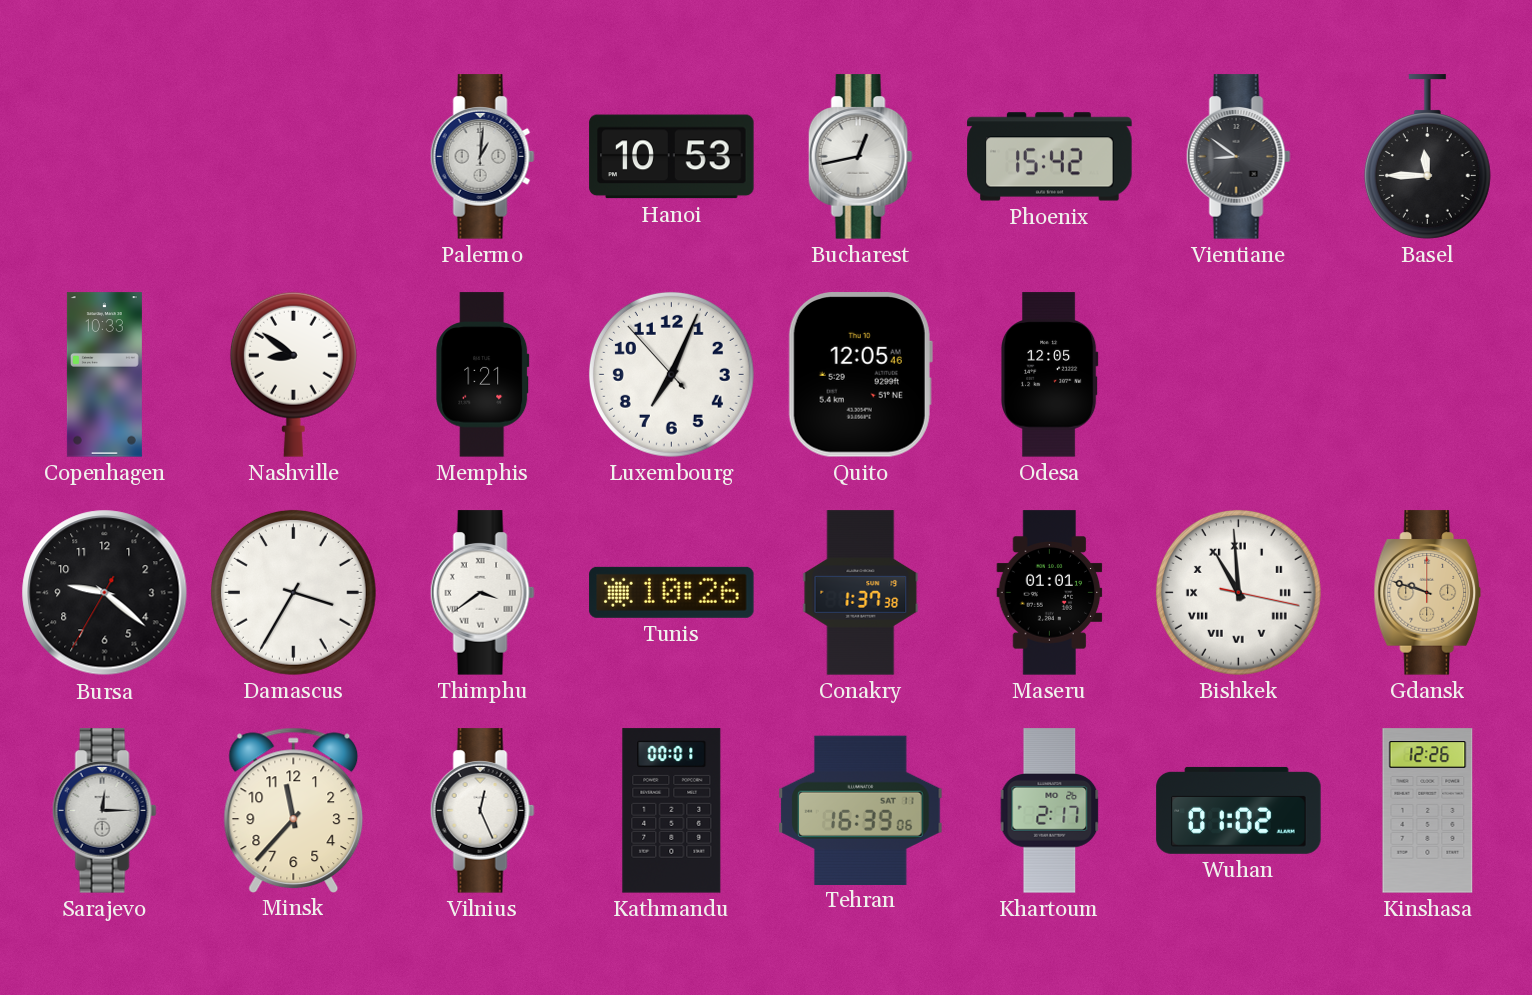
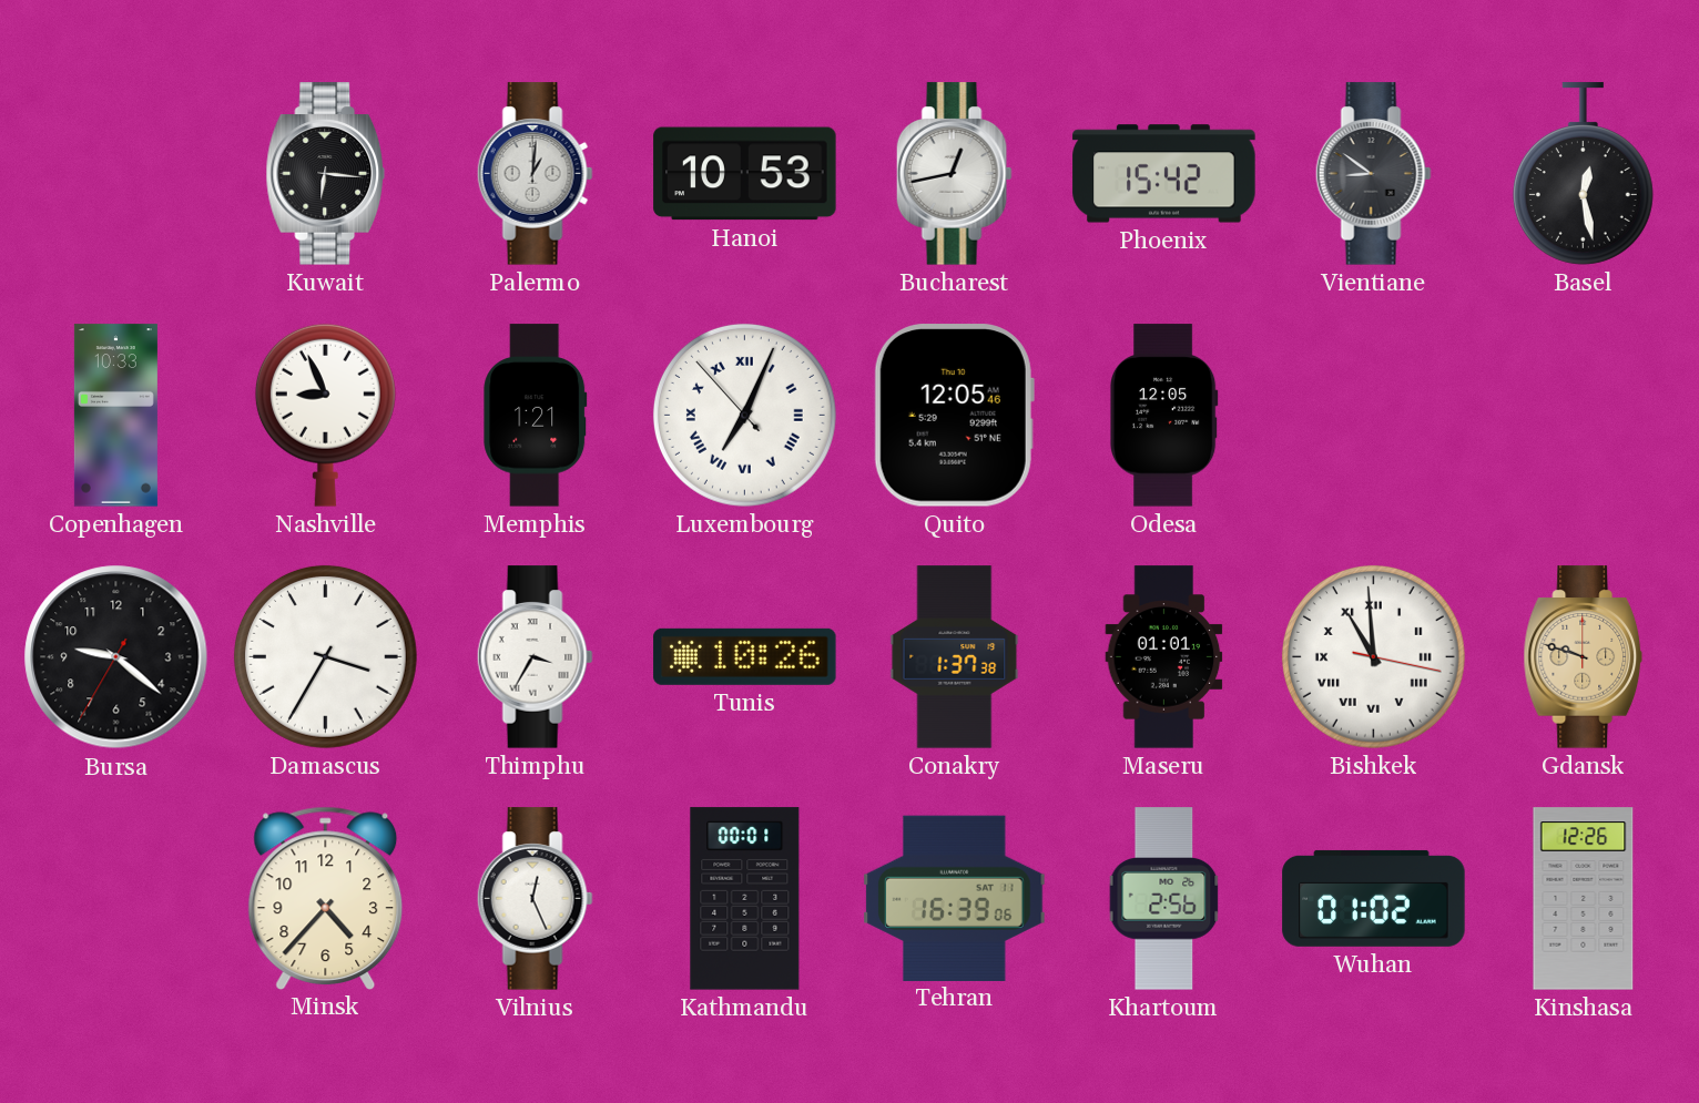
Kuwait: none -> 6:16 (326, 174)
Basel: 11:45 -> 12:28 (1583, 174)
Nashville: 8:51 -> 8:56 (325, 415)
Luxembourg numerals: Arabic -> Roman (744, 415)
Thimphu: 3:39 -> 3:35 (535, 657)
Sarajevo: 12:15 -> none (104, 811)
Minsk: 11:37 -> 4:37 (326, 898)
Khartoum: 2:17 -> 2:56 (1164, 899)
